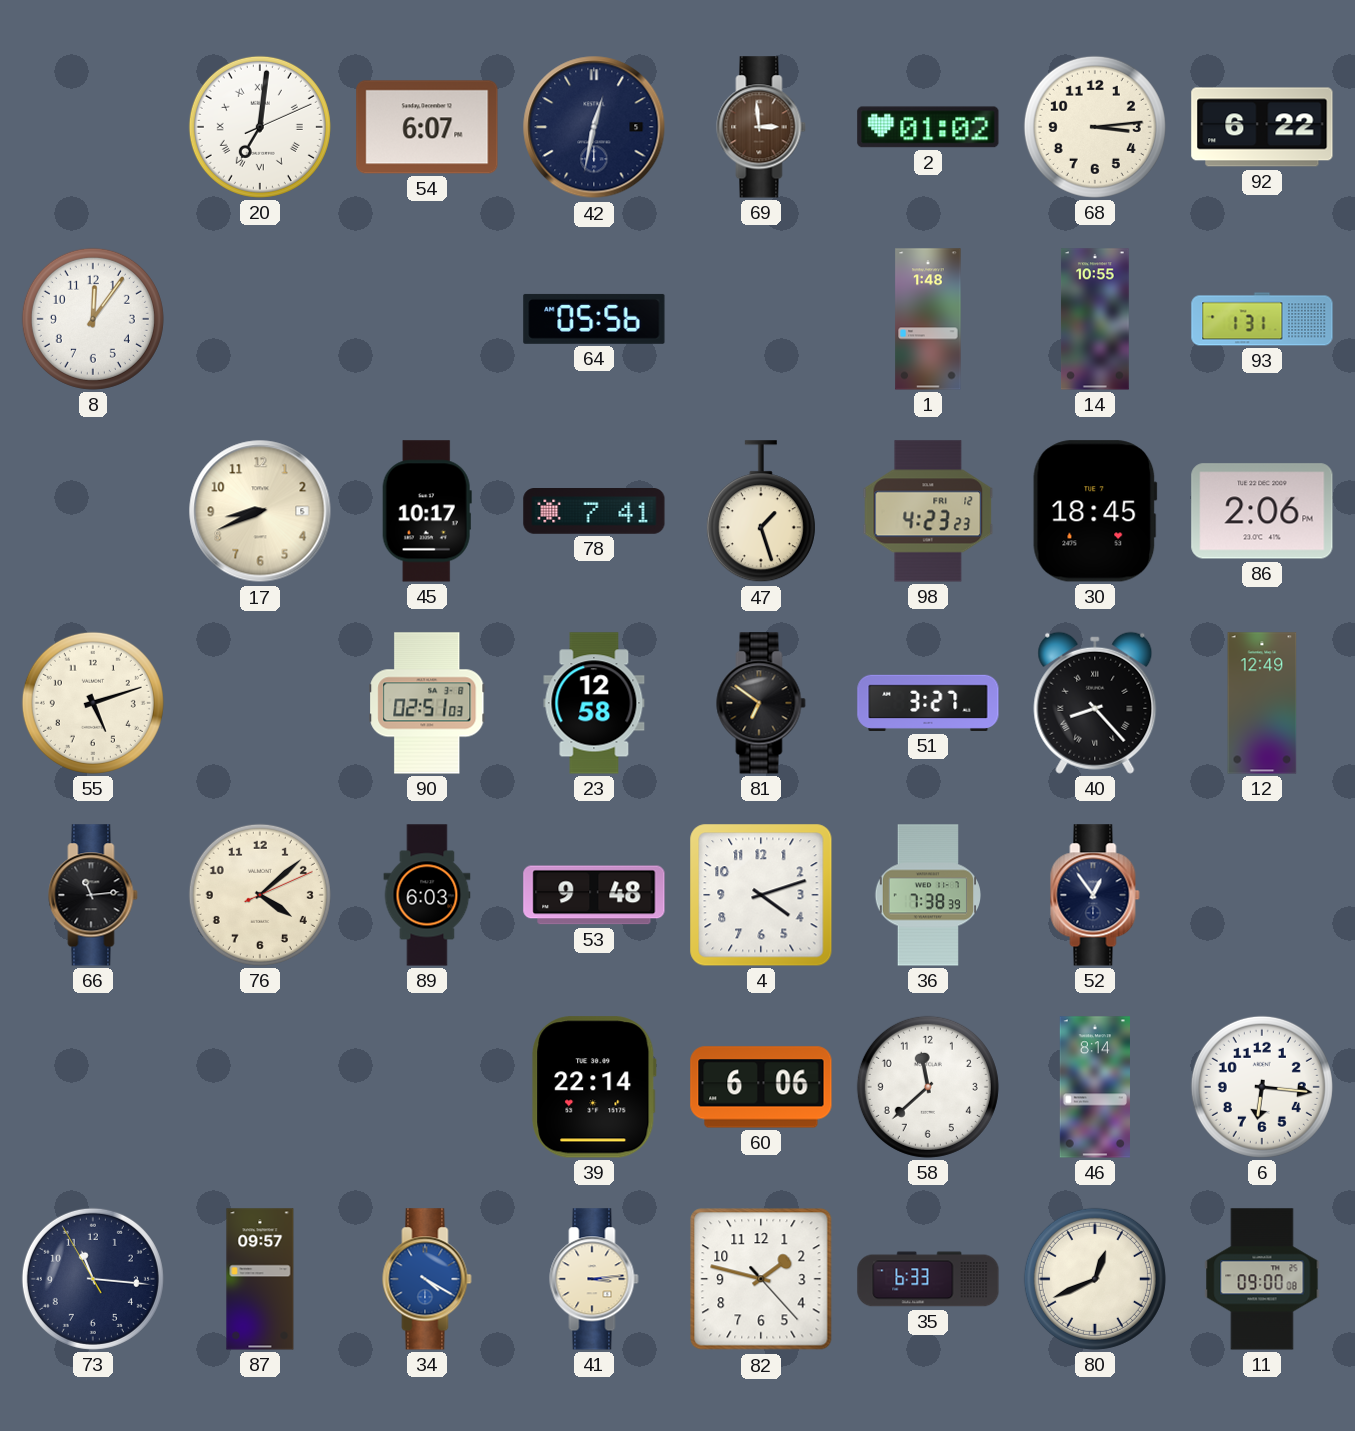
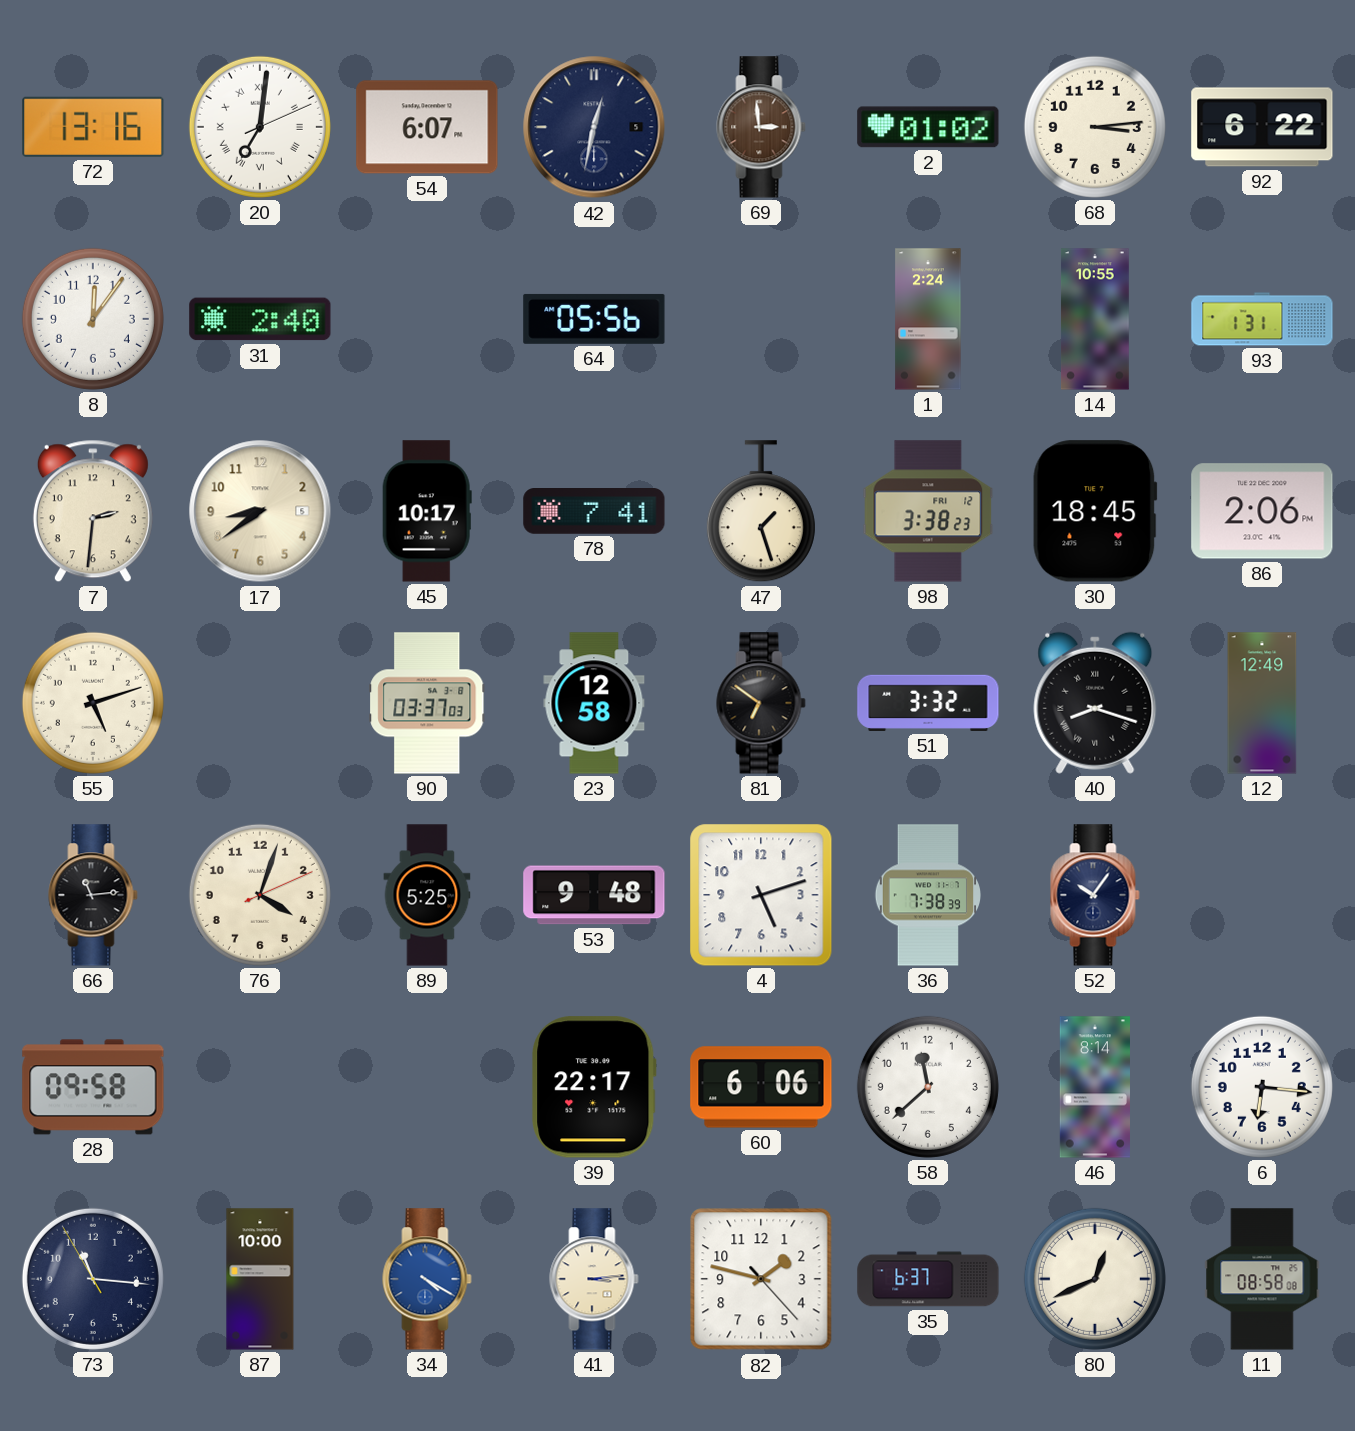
72: none -> 13:16 (93, 127)
31: none -> 2:40 (260, 319)
1: 1:48 -> 2:24 (928, 319)
7: none -> 2:31 (93, 511)
17: 8:41 -> 8:39 (260, 511)
98: 4:23 -> 3:38 (928, 511)
90: 02:51 -> 03:37 (427, 703)
51: 3:27 -> 3:32 (928, 703)
40: 8:23 -> 8:18 (1095, 703)
76: 4:08 -> 4:03 (260, 895)
89: 6:03 -> 5:25 (427, 895)
4: 4:12 -> 5:12 (761, 895)
52: 12:54 -> 10:06 (1095, 895)
28: none -> 09:58 (93, 1087)
39: 22:14 -> 22:17 (594, 1087)
87: 09:57 -> 10:00 (260, 1279)
35: 6:33 -> 6:37 (928, 1279)
11: 09:00 -> 08:58 (1262, 1279)
